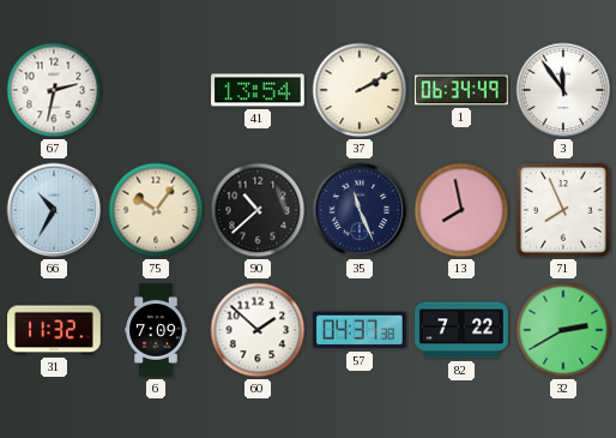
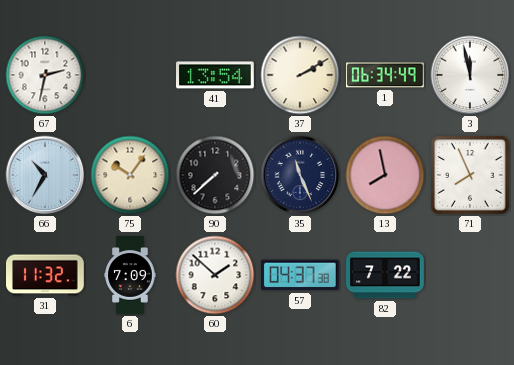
3: 11:54 -> 11:58 (470, 75)
90: 10:38 -> 7:38 (215, 175)
32: 2:40 -> none (563, 330)
